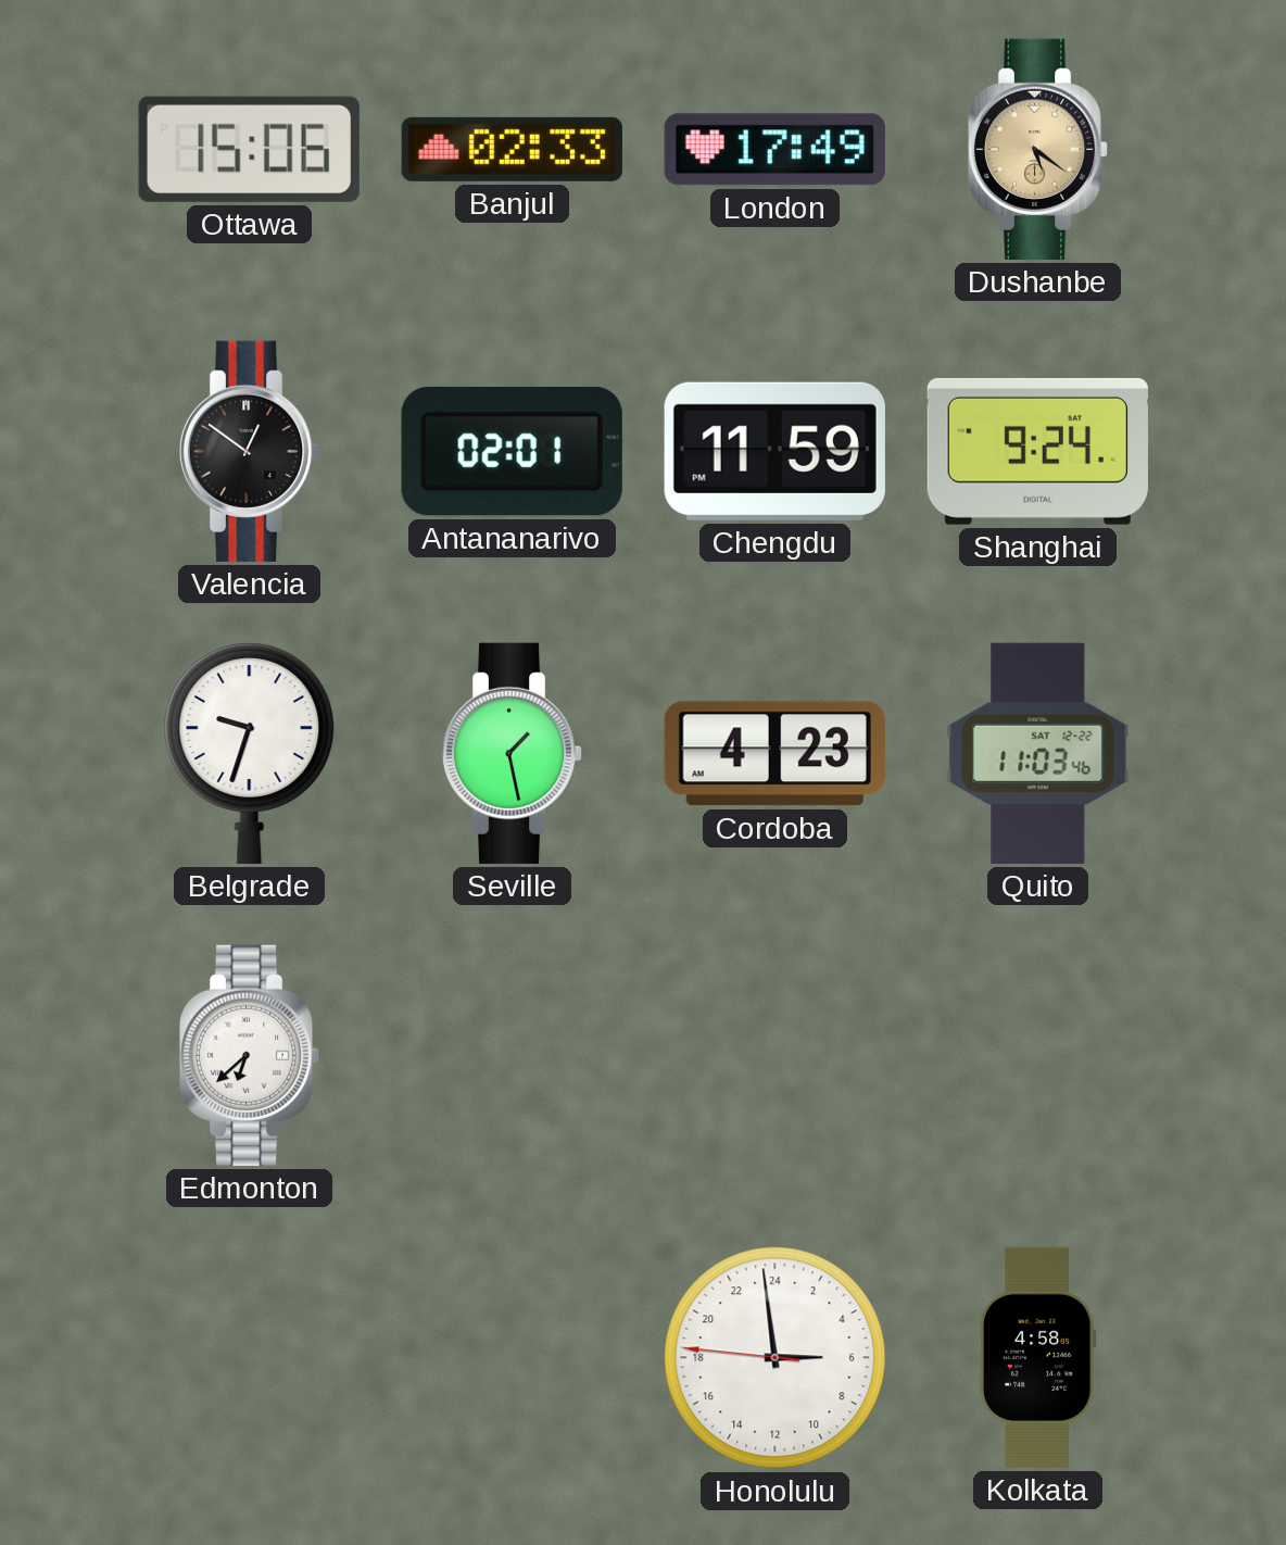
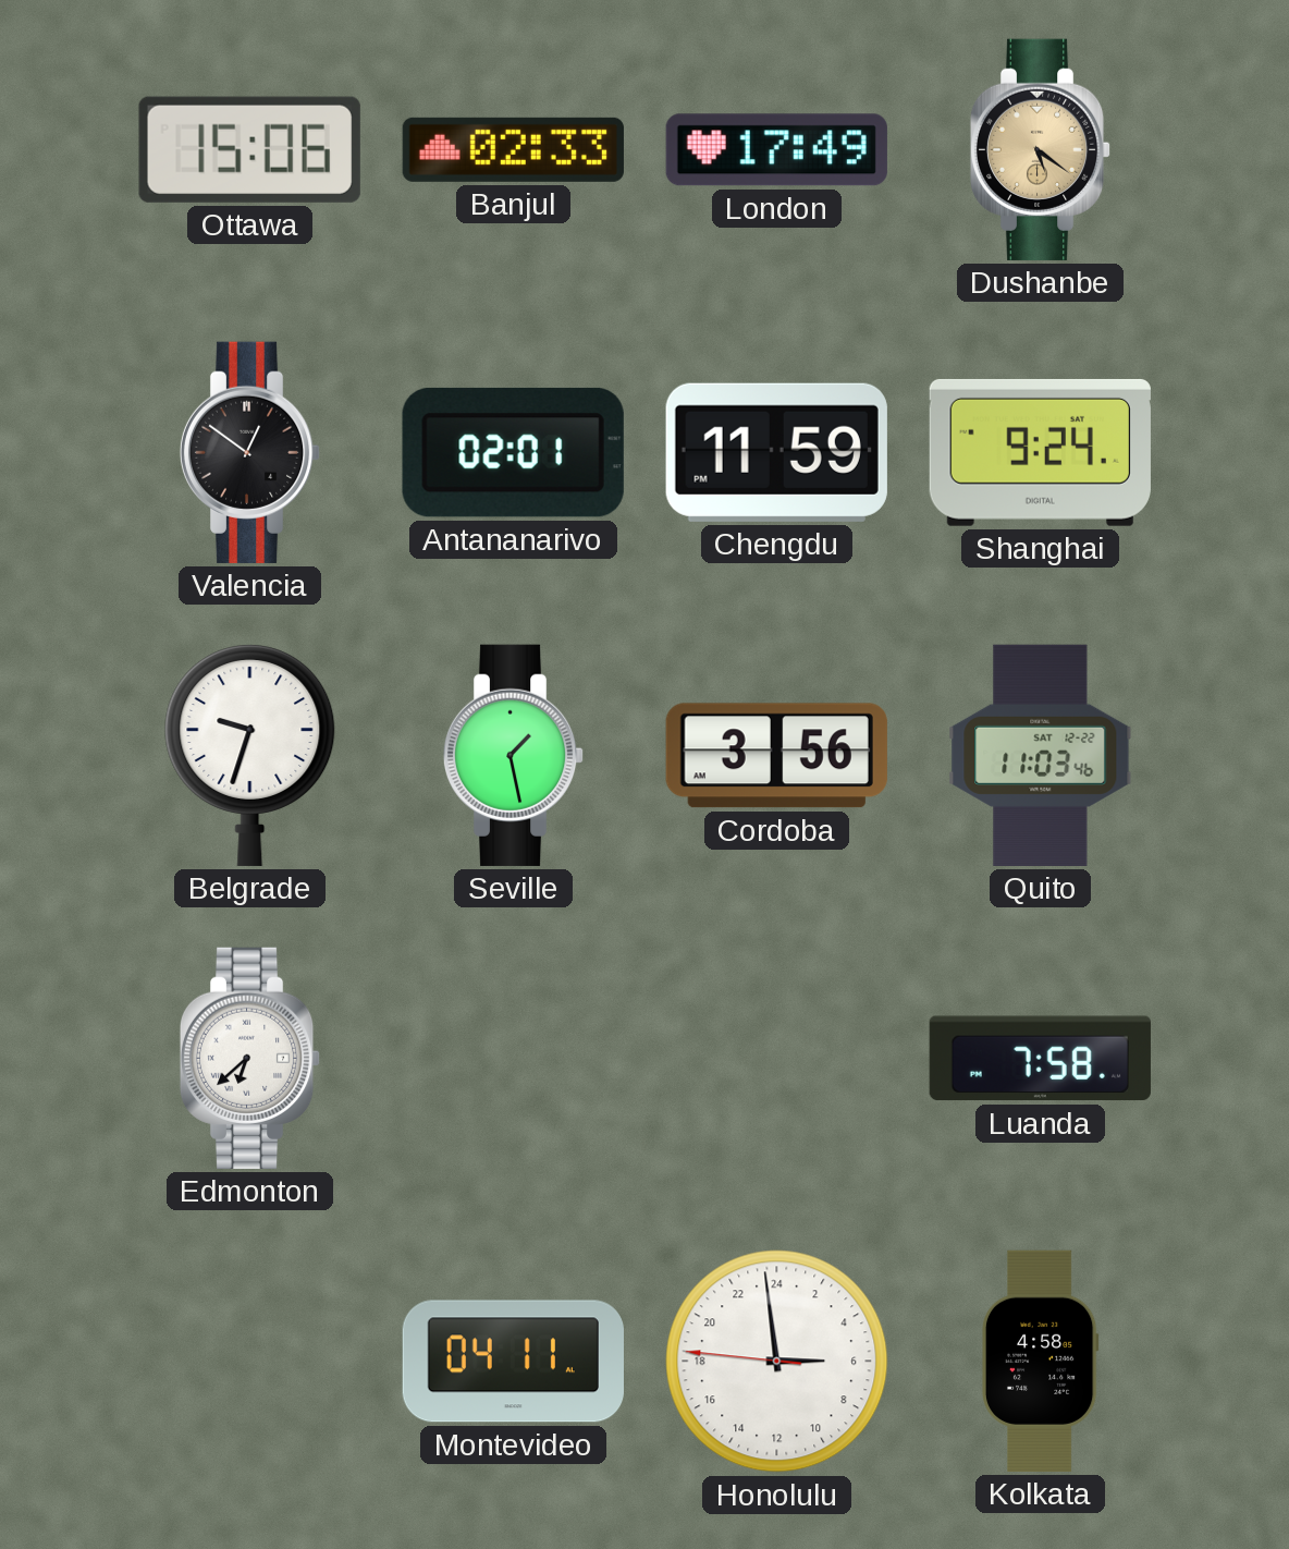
Cordoba: 4:23 -> 3:56 (776, 756)
Luanda: none -> 7:58 (1040, 1059)
Montevideo: none -> 04:11 (513, 1362)
